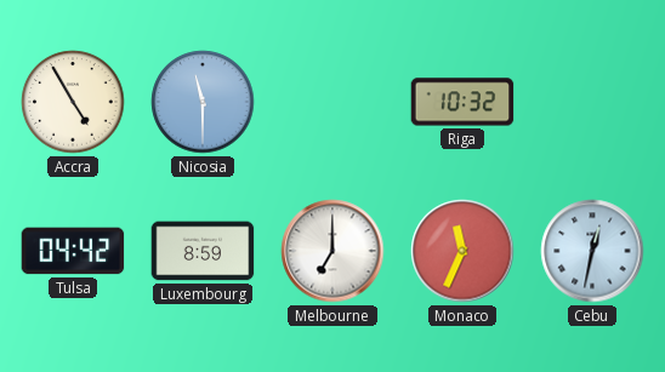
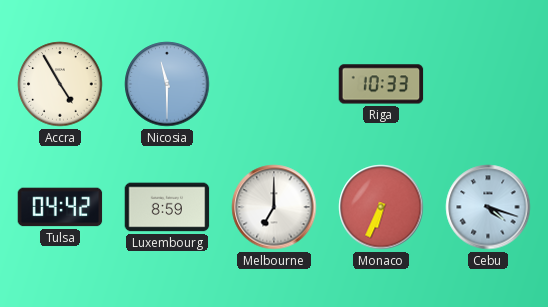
Riga: 10:32 -> 10:33 (381, 84)
Monaco: 11:34 -> 6:34 (381, 207)
Cebu: 12:32 -> 4:18 (488, 207)
